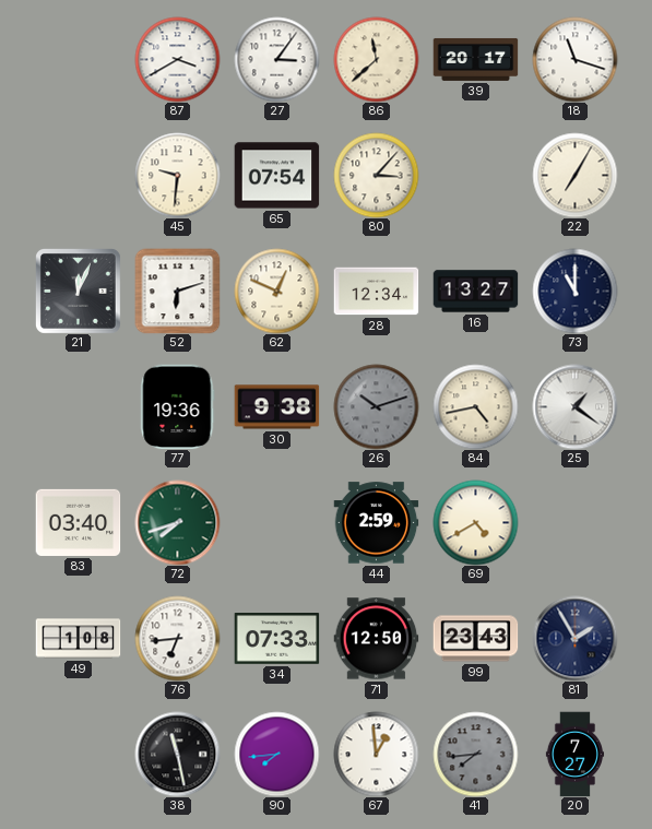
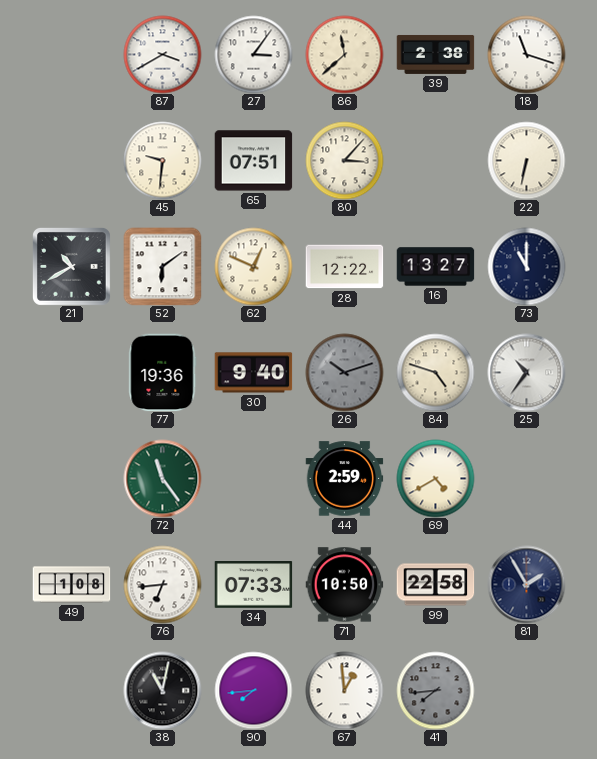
39: 20:17 -> 2:38 (435, 54)
65: 07:54 -> 07:51 (253, 161)
22: 7:05 -> 6:32 (526, 160)
21: 12:04 -> 10:40 (71, 266)
52: 6:12 -> 6:09 (162, 266)
28: 12:34 -> 12:22 (344, 267)
30: 9:38 -> 9:40 (253, 373)
84: 4:43 -> 4:48 (435, 372)
25: 1:21 -> 10:36 (526, 372)
83: 03:40 -> none (78, 522)
72: 7:42 -> 11:24 (162, 478)
71: 12:50 -> 10:50 (344, 585)
99: 23:43 -> 22:58 (435, 585)
38: 11:28 -> 11:02 (162, 690)
20: 7:27 -> none (574, 754)
